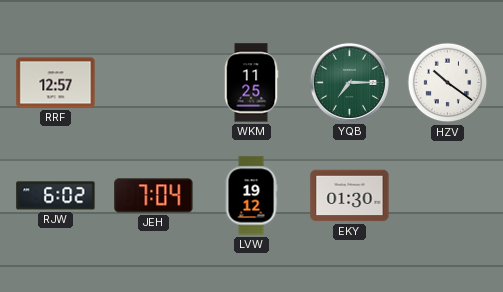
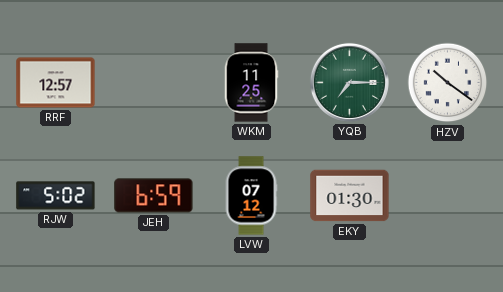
RJW: 6:02 -> 5:02 (56, 196)
JEH: 7:04 -> 6:59 (154, 196)
LVW: 19:12 -> 07:12 (251, 196)
